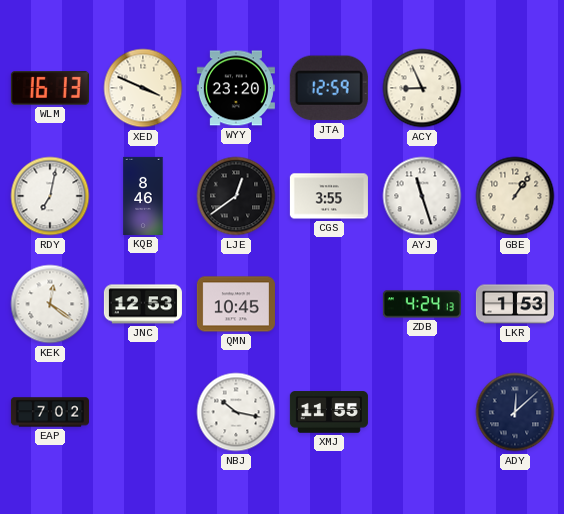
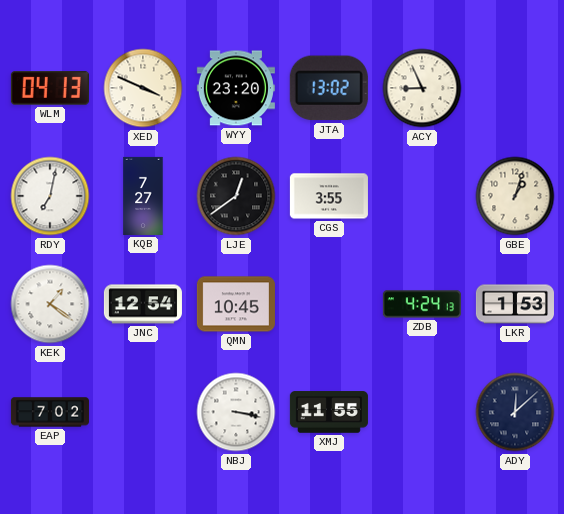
WLM: 16:13 -> 04:13 (50, 88)
JTA: 12:59 -> 13:02 (329, 88)
KQB: 8:46 -> 7:27 (143, 196)
AYJ: 11:27 -> none (422, 196)
GBE: 1:06 -> 1:03 (515, 196)
KEK: 12:21 -> 1:21 (50, 304)
JNC: 12:53 -> 12:54 (143, 304)
NBJ: 10:17 -> 3:17 (236, 412)
